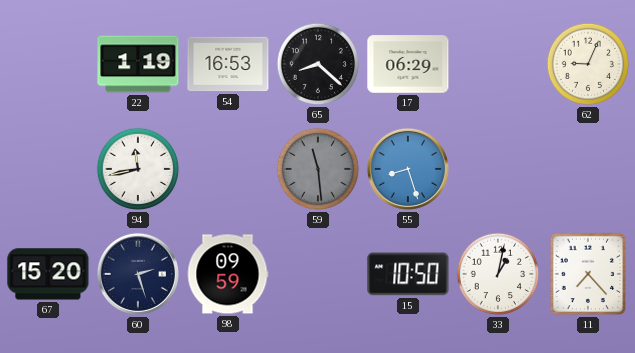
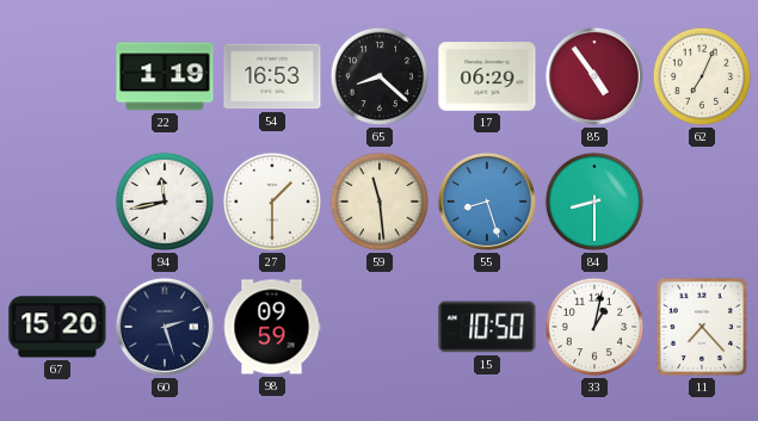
85: none -> 4:54 (594, 76)
62: 9:04 -> 7:04 (702, 76)
27: none -> 1:30 (272, 202)
59 dial: grey -> cream (380, 202)
84: none -> 8:30 (594, 202)
